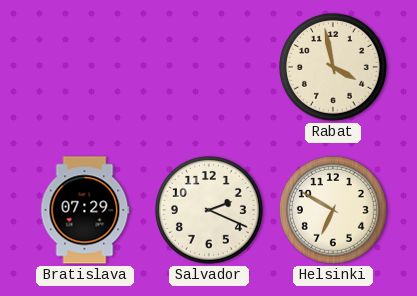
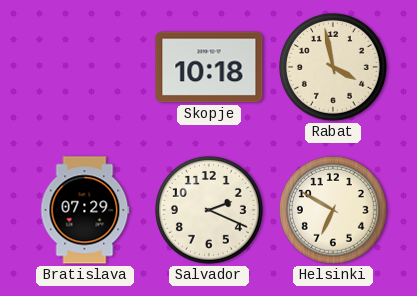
Skopje: none -> 10:18 (209, 67)
